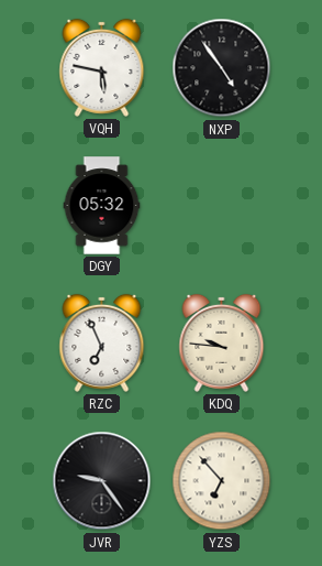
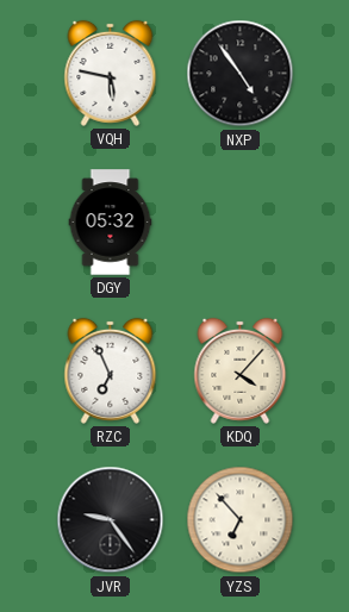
KDQ: 9:46 -> 4:07 (241, 370)
